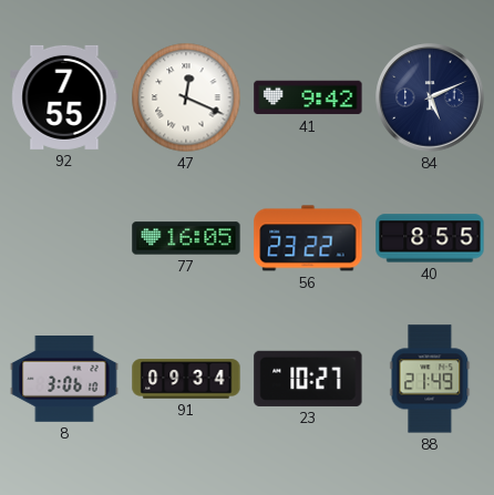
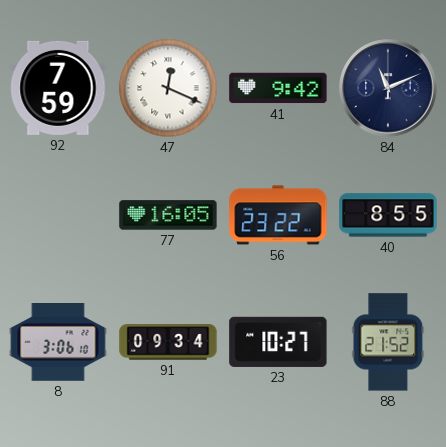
92: 7:55 -> 7:59 (58, 88)
84: 5:11 -> 11:11 (388, 88)
88: 21:49 -> 21:52 (388, 342)
